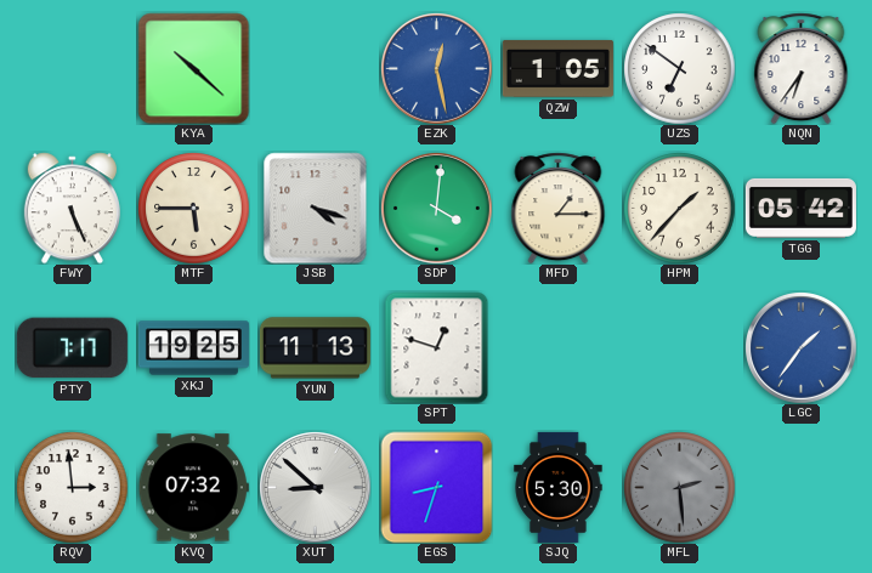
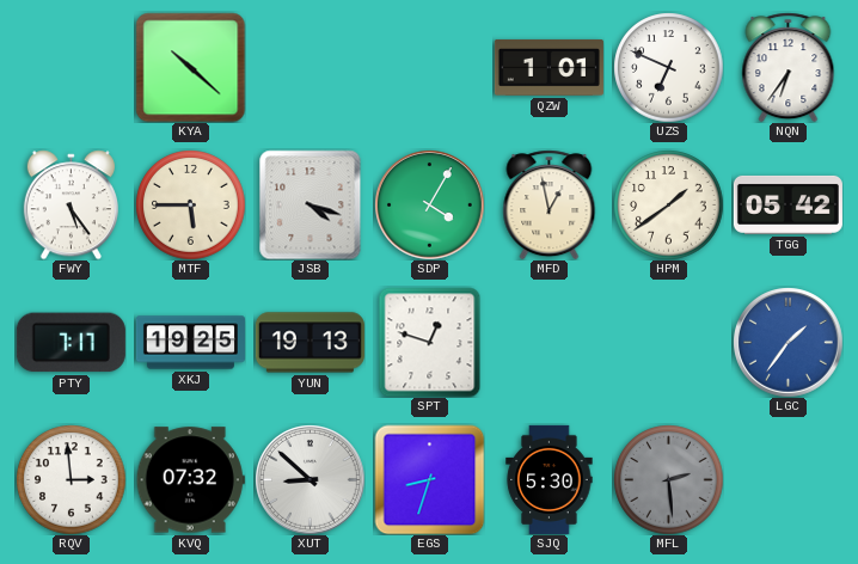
EZK: 12:28 -> none (437, 69)
QZW: 1:05 -> 1:01 (548, 67)
UZS: 6:51 -> 6:49 (668, 67)
FWY: 5:26 -> 5:24 (71, 204)
SDP: 4:01 -> 4:05 (430, 206)
MFD: 1:15 -> 12:58 (550, 204)
HPM: 1:37 -> 1:39 (668, 204)
YUN: 11:13 -> 19:13 (310, 343)
